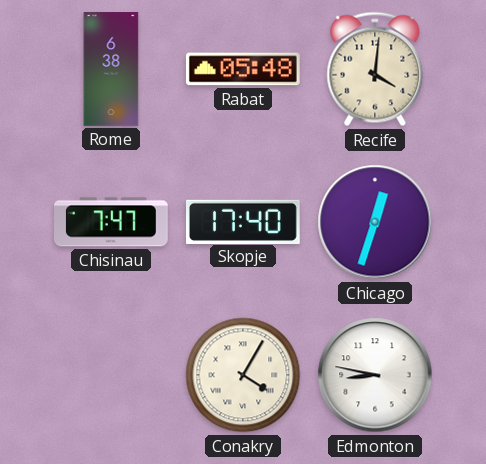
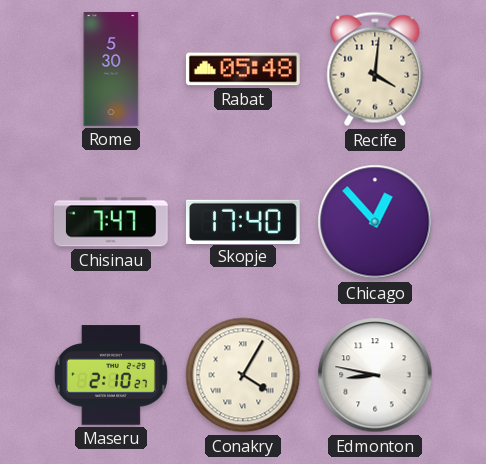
Rome: 6:38 -> 5:30 (111, 69)
Chicago: 12:33 -> 12:53 (375, 222)
Maseru: none -> 2:10 (111, 375)
